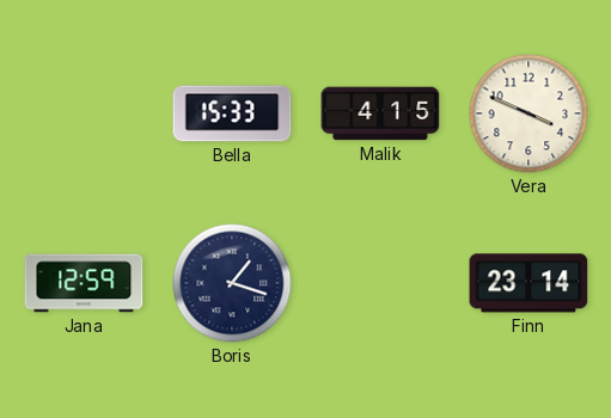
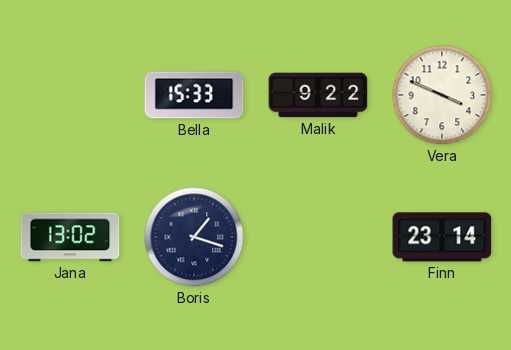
Malik: 4:15 -> 9:22 (318, 95)
Jana: 12:59 -> 13:02 (70, 237)
